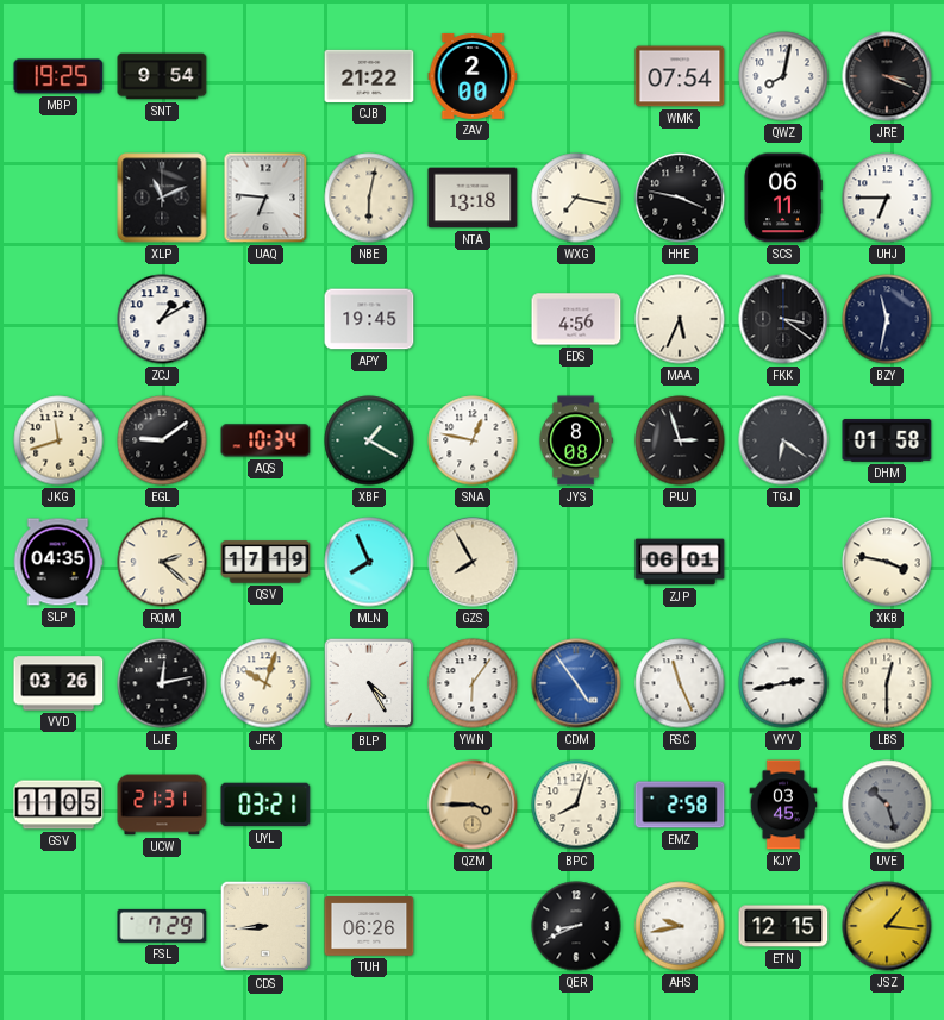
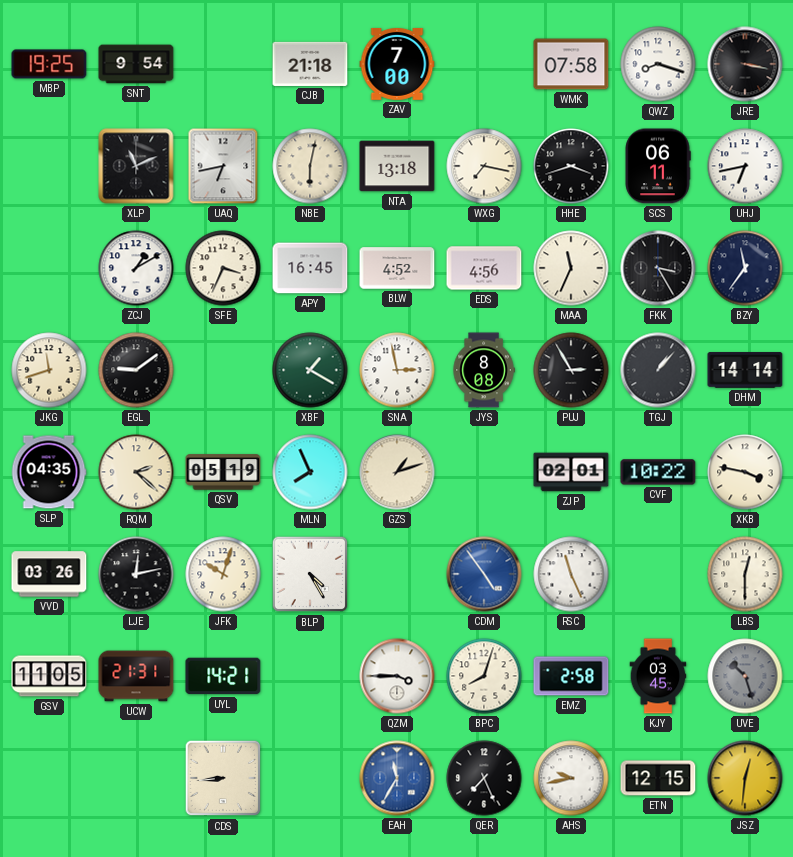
CJB: 21:22 -> 21:18 (310, 64)
ZAV: 2:00 -> 7:00 (397, 64)
WMK: 07:54 -> 07:58 (571, 64)
QWZ: 8:02 -> 8:18 (658, 64)
JRE: 3:19 -> 3:17 (745, 64)
UAQ: 6:46 -> 6:43 (223, 166)
HHE: 3:47 -> 3:42 (571, 166)
UHJ: 6:45 -> 6:43 (745, 166)
SFE: none -> 3:34 (223, 268)
APY: 19:45 -> 16:45 (310, 268)
BLW: none -> 4:52 (397, 268)
MAA: 5:34 -> 11:34 (571, 268)
FKK: 3:21 -> 3:25 (658, 268)
BZY: 11:32 -> 11:36 (745, 268)
AQS: 10:34 -> none (265, 440)
SNA: 12:47 -> 2:58 (397, 370)
PUJ: 2:57 -> 2:55 (571, 370)
TGJ: 6:21 -> 1:07 (658, 370)
DHM: 01:58 -> 14:14 (745, 370)
QSV: 17:19 -> 05:19 (223, 472)
GZS: 7:55 -> 1:12 (397, 472)
ZJP: 06:01 -> 02:01 (571, 472)
CVF: none -> 10:22 (658, 472)
YWN: 6:06 -> none (473, 683)
VYV: 2:43 -> none (783, 683)
UYL: 03:21 -> 14:21 (223, 676)
QZM dial: champagne -> white (397, 676)
FSL: 7:29 -> none (162, 926)
TUH: 06:26 -> none (369, 927)
EAH: none -> 11:35 (397, 778)
QER: 8:41 -> 7:26 (484, 778)
JSZ: 1:16 -> 12:31 (745, 778)
